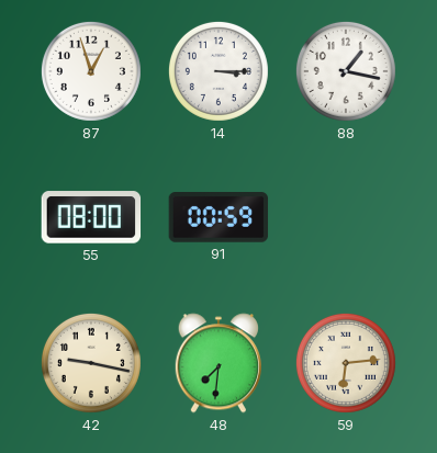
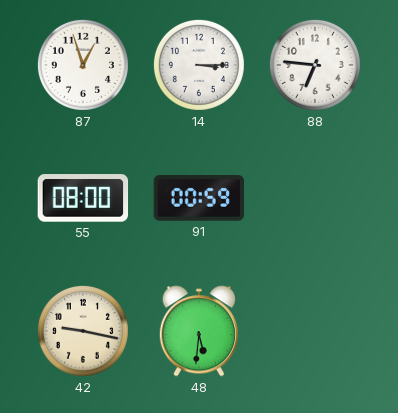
88: 1:17 -> 6:46 (315, 65)
48: 7:31 -> 5:31 (199, 331)
59: 6:14 -> none (346, 363)
